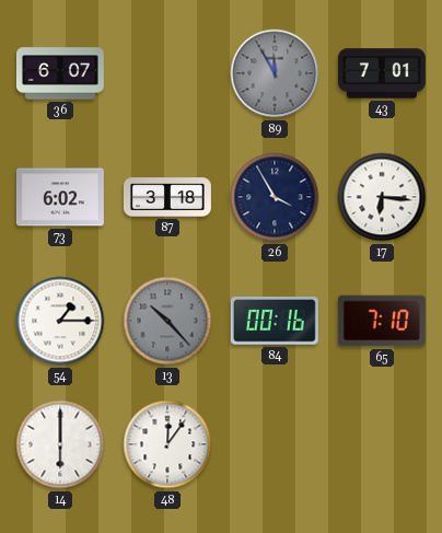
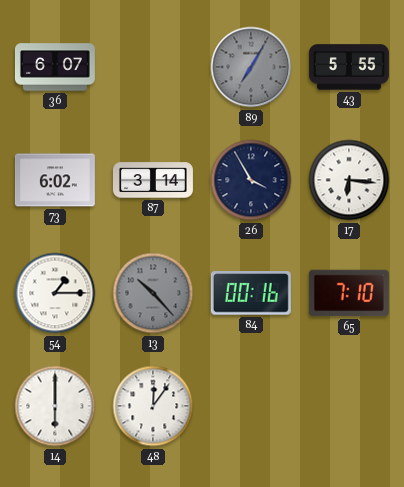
89: 11:55 -> 7:05 (251, 67)
43: 7:01 -> 5:55 (349, 67)
87: 3:18 -> 3:14 (153, 180)
